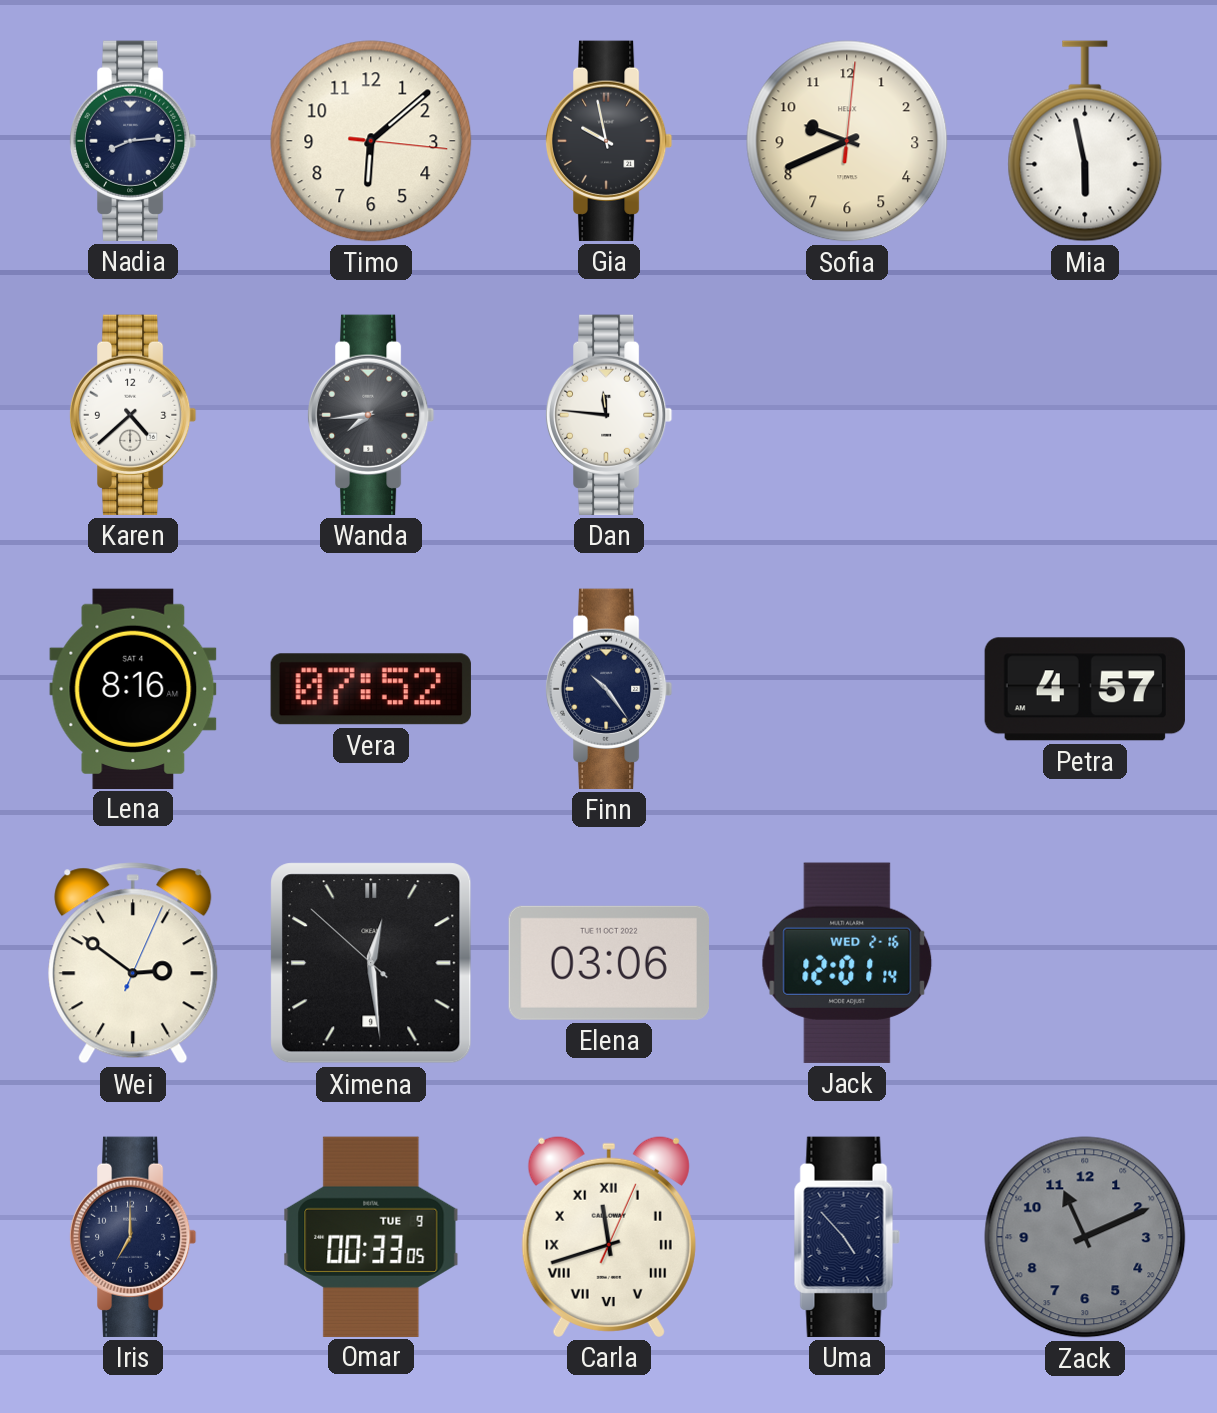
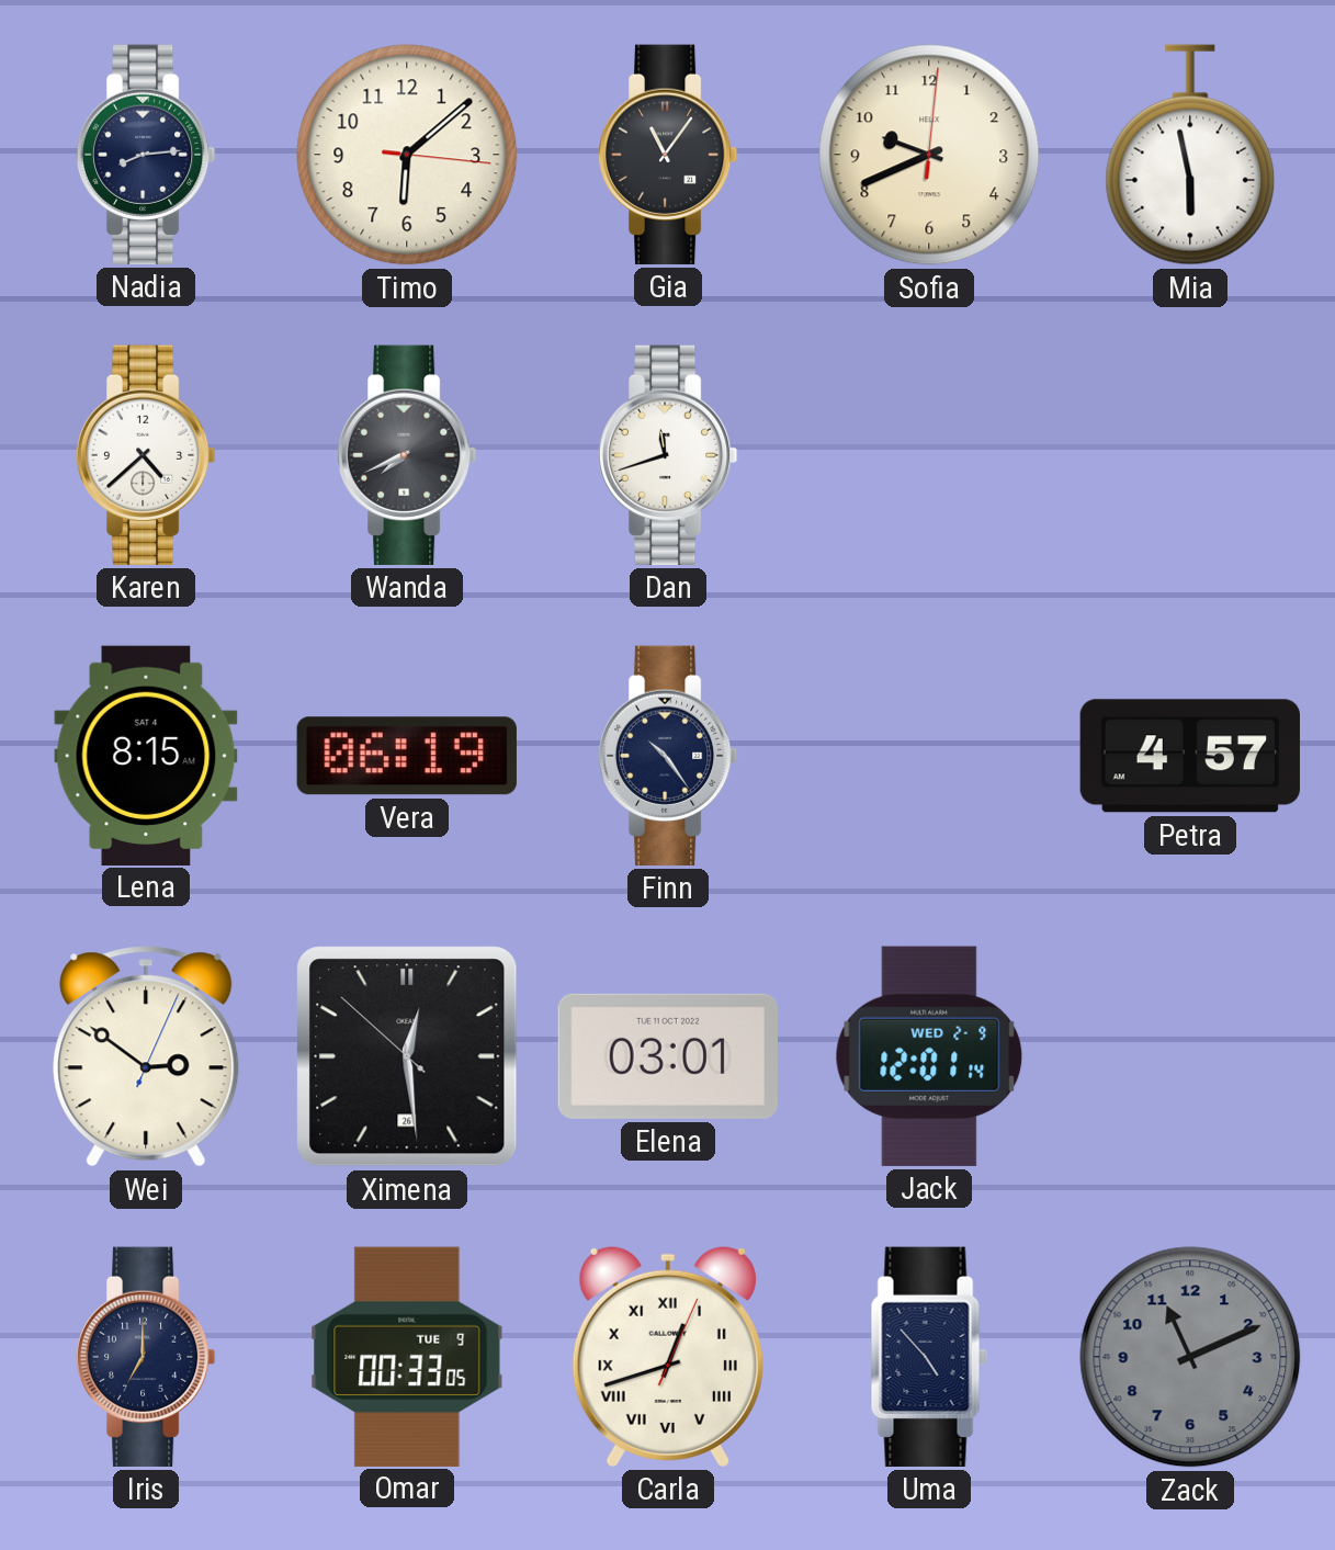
Gia: 9:58 -> 11:06 (668, 155)
Wanda: 7:44 -> 7:41 (407, 455)
Dan: 11:46 -> 11:42 (668, 455)
Lena: 8:16 -> 8:15 (146, 755)
Vera: 07:52 -> 06:19 (407, 756)
Ximena date: 9 -> 26 (407, 1056)
Elena: 03:06 -> 03:01 (668, 1056)
Jack date: WED 2-16 -> WED 2-9 (929, 1056)
Carla: 11:42 -> 12:42 (668, 1356)
